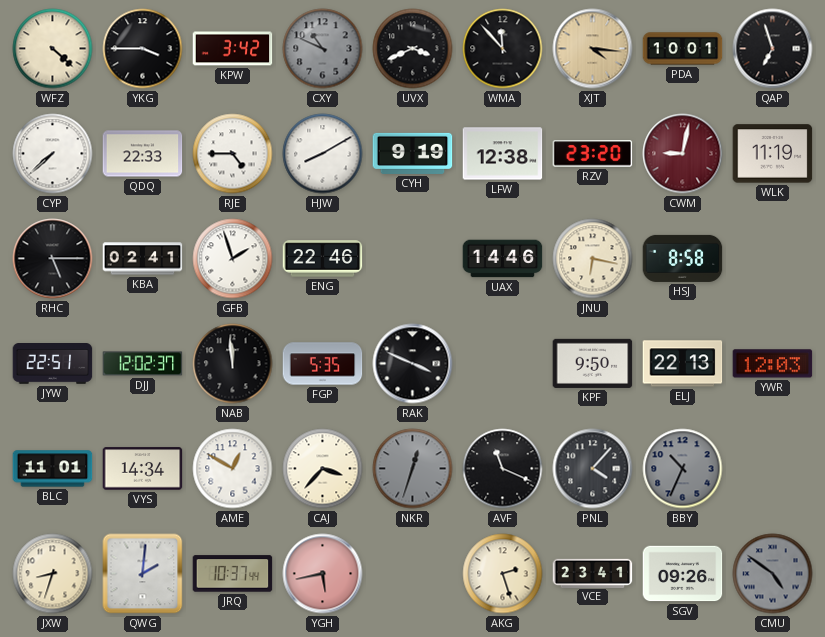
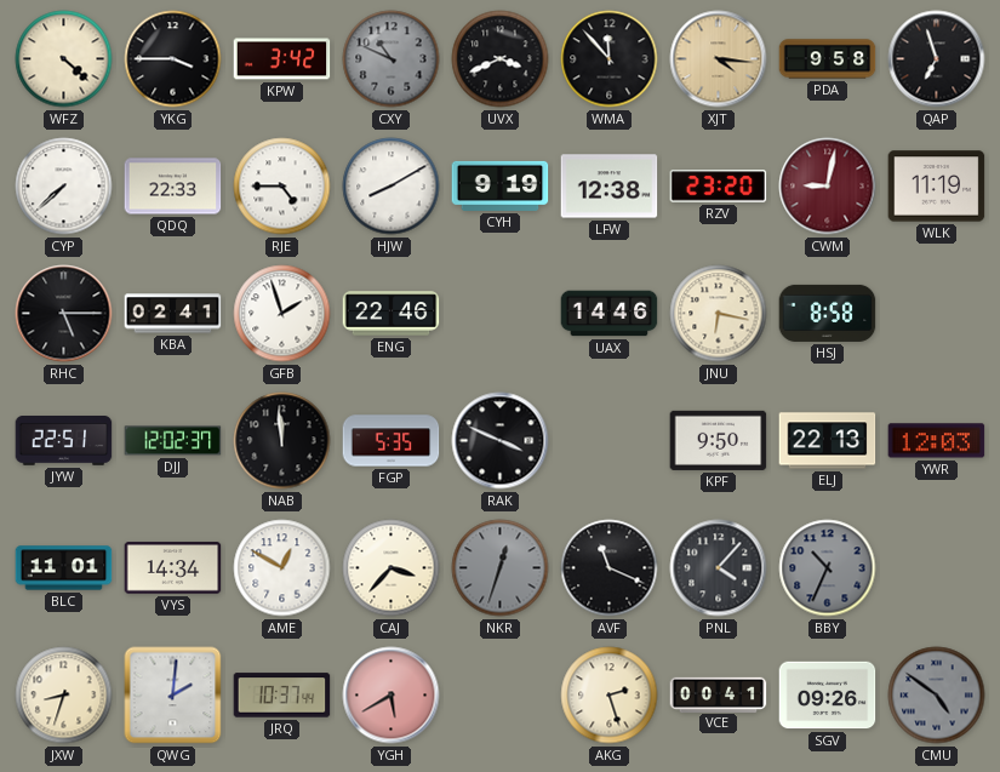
PDA: 10:01 -> 9:58 (828, 59)
YGH: 5:43 -> 5:40 (392, 696)
VCE: 23:41 -> 00:41 (719, 694)
